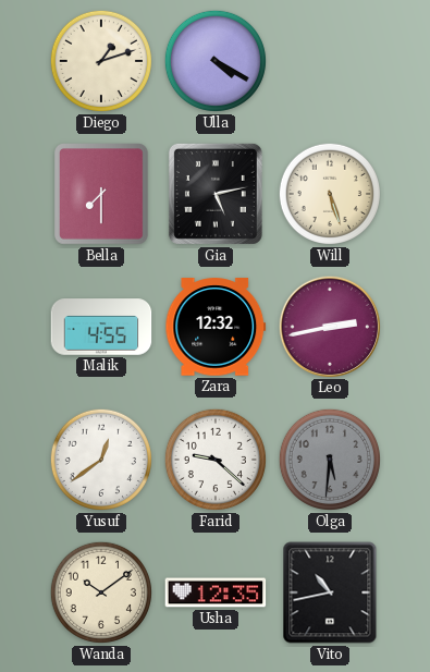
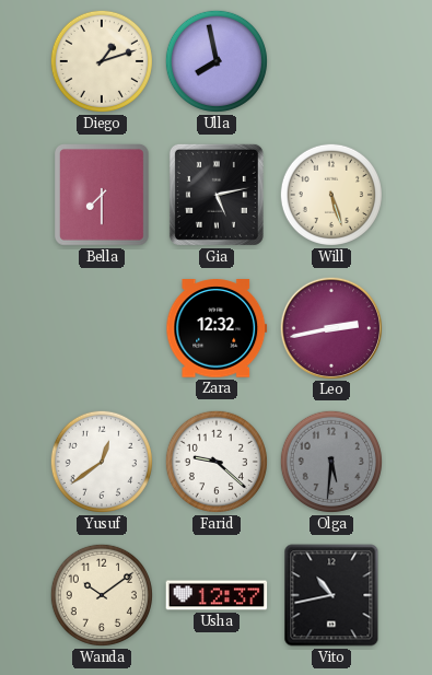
Ulla: 4:20 -> 7:58 (217, 61)
Malik: 4:55 -> none (101, 327)
Usha: 12:35 -> 12:37 (217, 595)
